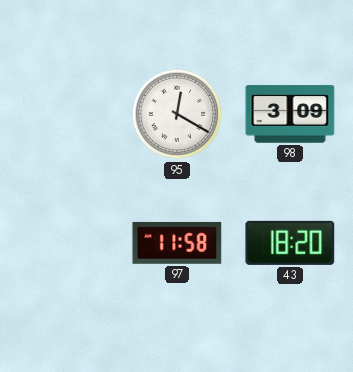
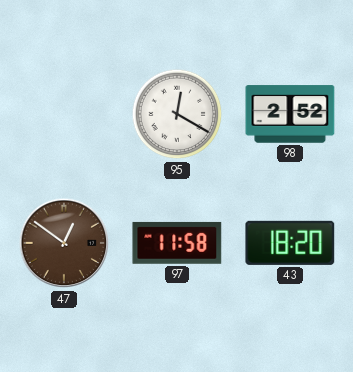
98: 3:09 -> 2:52 (290, 114)
47: none -> 12:51 (64, 243)
